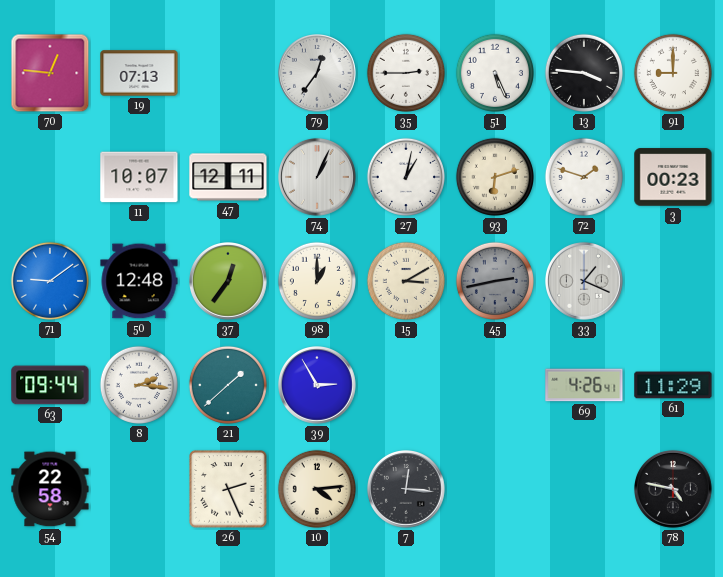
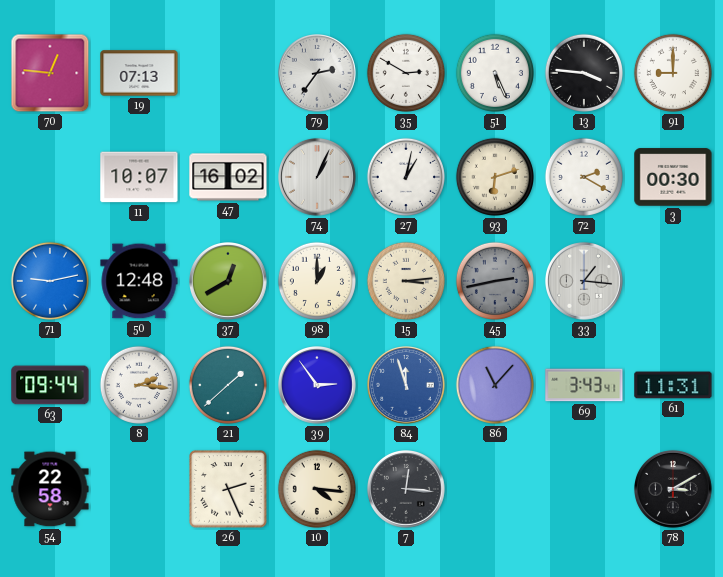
79: 12:36 -> 2:36 (318, 74)
35: 2:45 -> 2:50 (406, 73)
47: 12:11 -> 16:02 (228, 177)
72: 1:48 -> 2:20 (584, 177)
3: 00:23 -> 00:30 (673, 177)
71: 9:09 -> 9:13 (50, 281)
37: 12:36 -> 12:40 (229, 282)
15: 3:10 -> 3:14 (406, 281)
33: 1:19 -> 1:16 (585, 282)
39: 2:55 -> 2:54 (318, 386)
84: none -> 11:57 (407, 386)
86: none -> 11:07 (495, 385)
69: 4:26 -> 3:43 (584, 385)
61: 11:29 -> 11:31 (673, 385)
10: 4:14 -> 4:16 (317, 489)
78: 4:47 -> 3:10 (674, 490)
